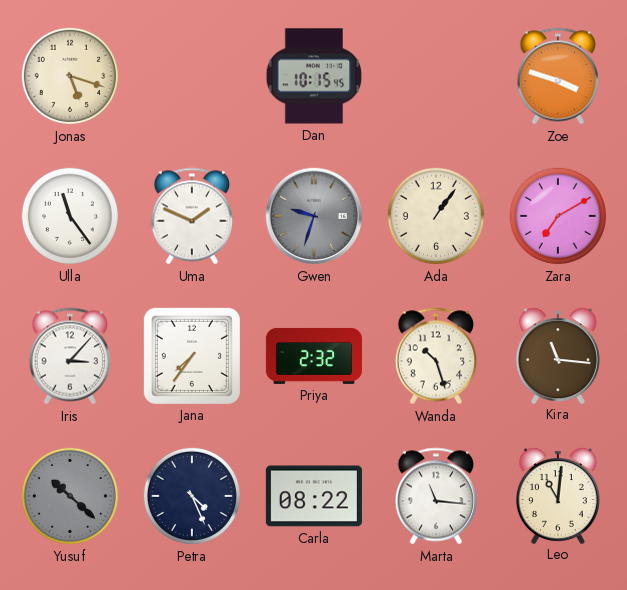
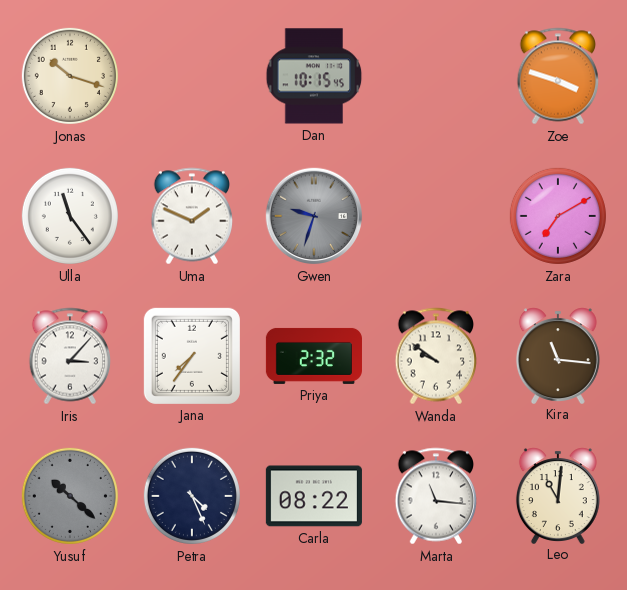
Jonas: 5:18 -> 10:18 (70, 76)
Ada: 1:06 -> none (436, 216)
Wanda: 10:27 -> 9:51 (436, 356)
